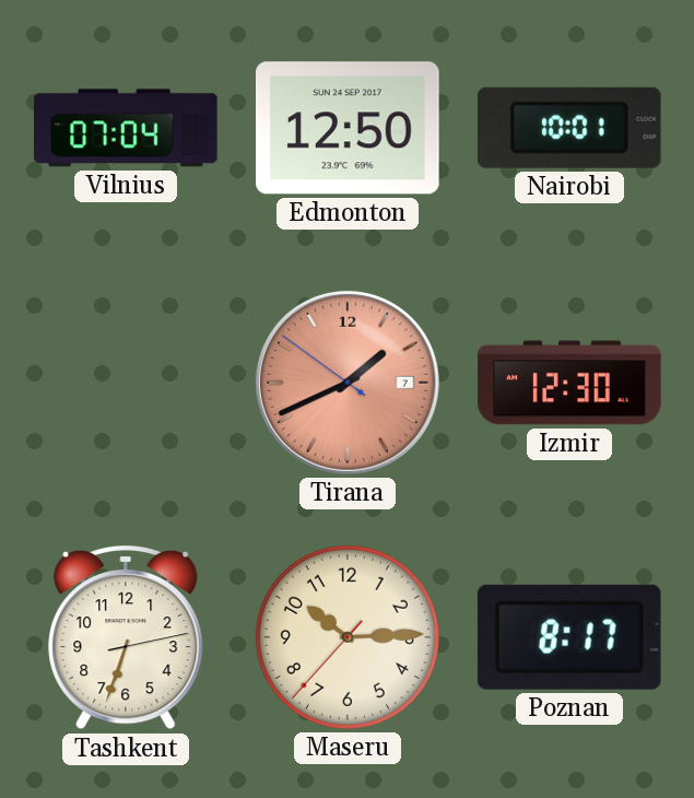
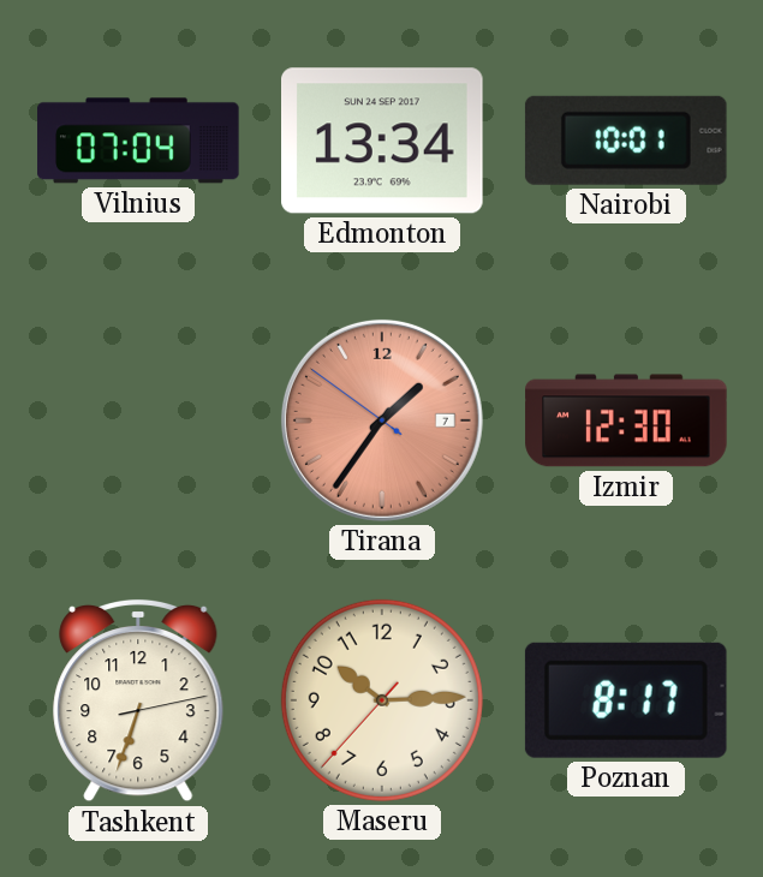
Edmonton: 12:50 -> 13:34 (383, 141)
Tirana: 1:40 -> 1:35 (382, 420)
